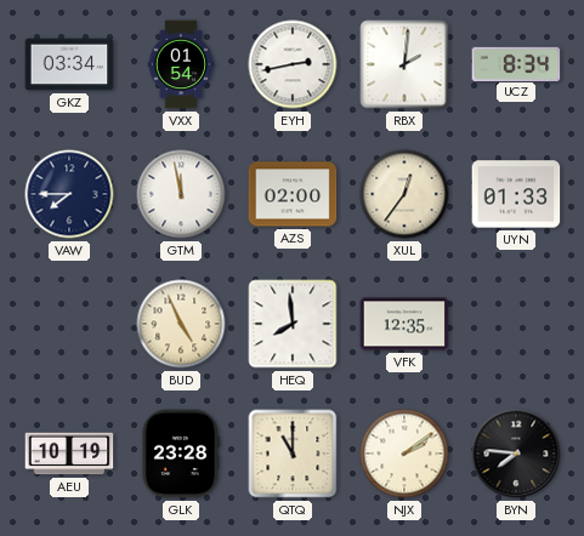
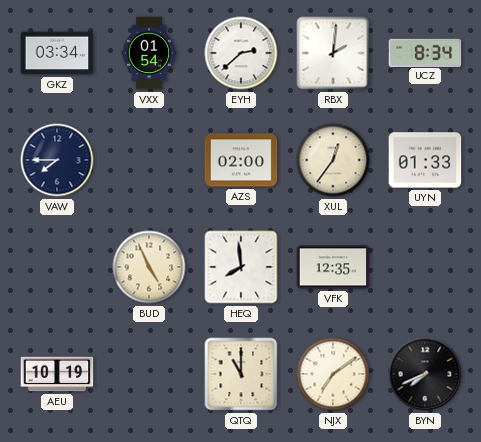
EYH: 2:43 -> 2:38 (241, 53)
GTM: 11:58 -> none (181, 194)
GLK: 23:28 -> none (180, 454)
NJX: 2:09 -> 7:09 (333, 374)
BYN: 7:46 -> 7:41 (425, 374)
